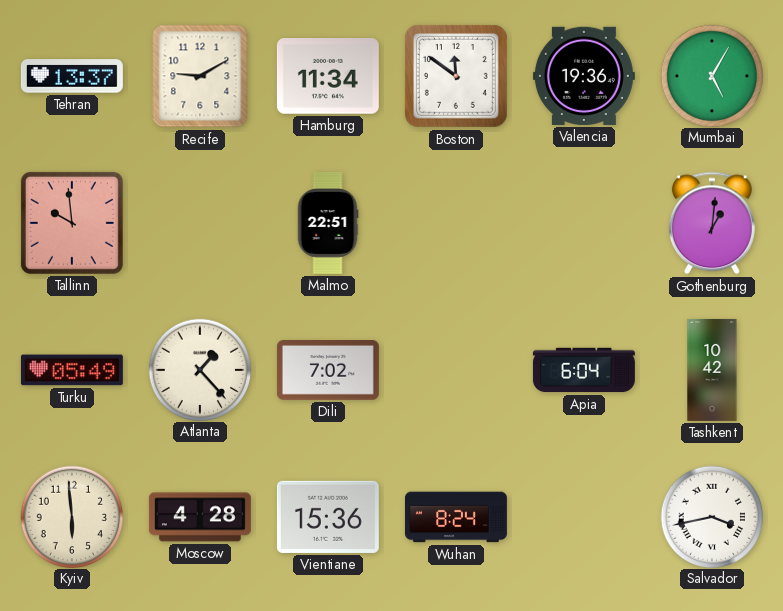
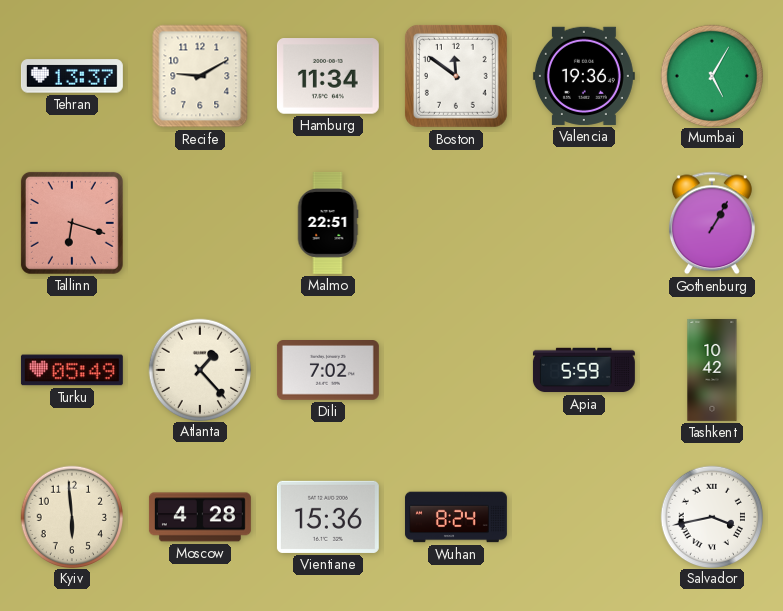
Tallinn: 9:59 -> 6:18 (72, 223)
Gothenburg: 1:01 -> 1:05 (712, 223)
Apia: 6:04 -> 5:59 (584, 370)
